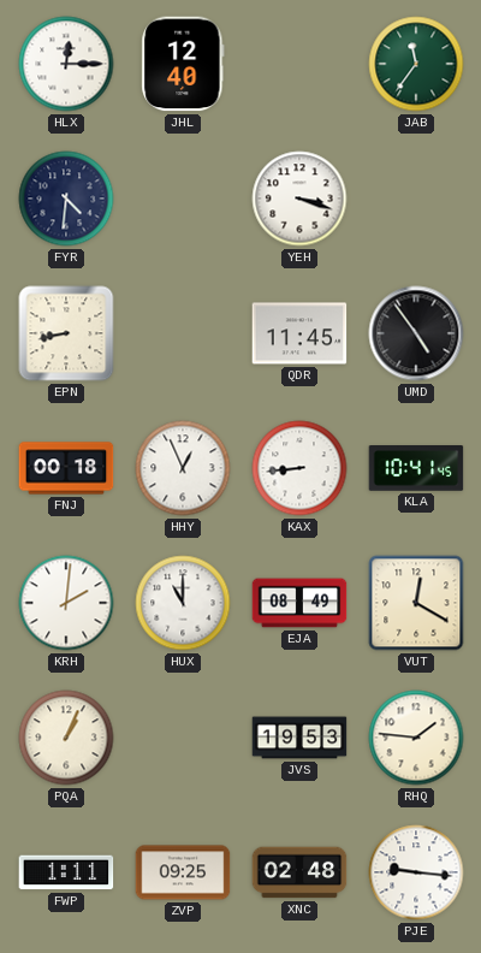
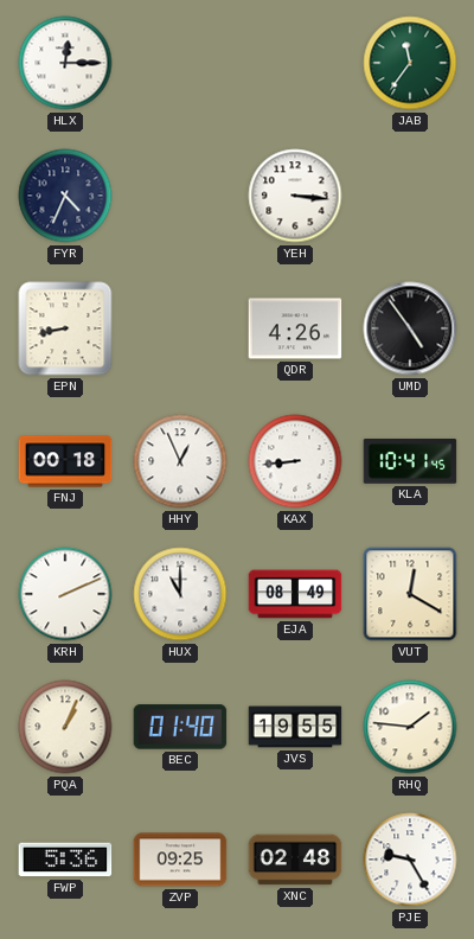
JHL: 12:40 -> none (183, 64)
FYR: 4:31 -> 4:34 (65, 196)
YEH: 3:18 -> 3:16 (295, 196)
QDR: 11:45 -> 4:26 (295, 328)
KRH: 2:01 -> 2:11 (65, 594)
BEC: none -> 01:40 (180, 727)
JVS: 19:53 -> 19:55 (295, 727)
FWP: 1:11 -> 5:36 (65, 860)
PJE: 9:16 -> 9:25 (410, 860)
